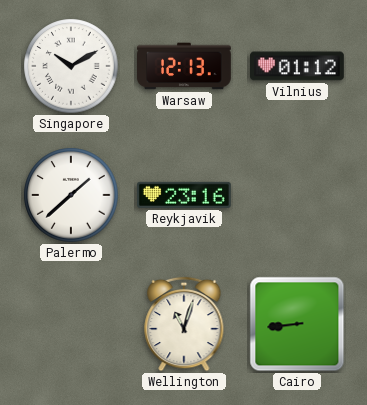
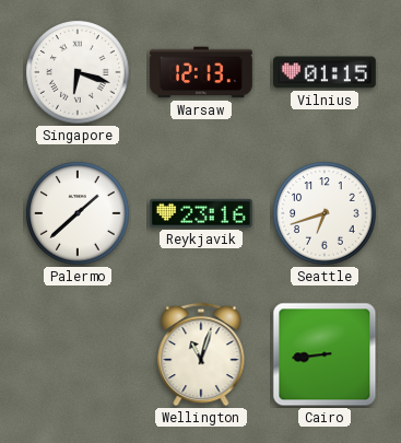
Singapore: 10:10 -> 6:18 (78, 72)
Vilnius: 01:12 -> 01:15 (326, 72)
Seattle: none -> 6:42 (325, 213)
